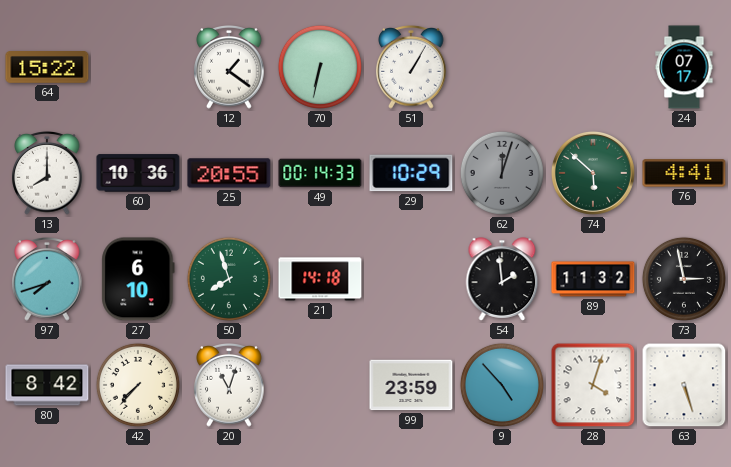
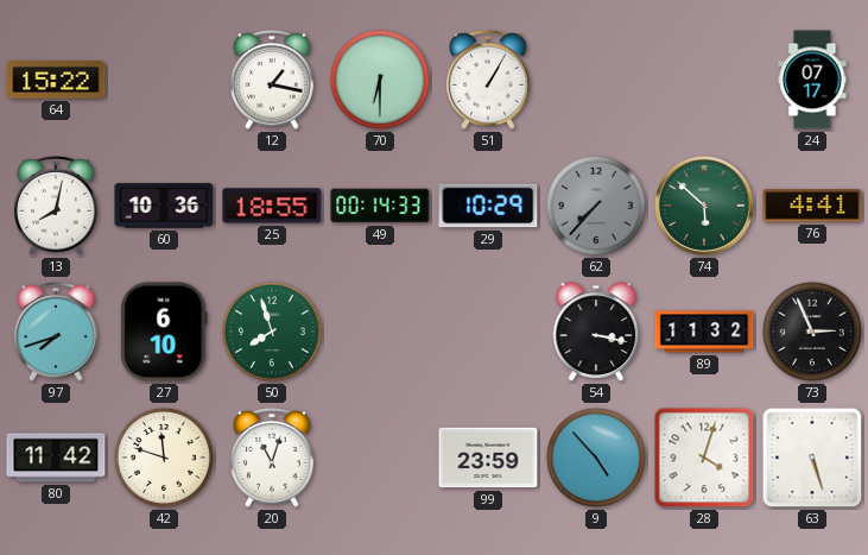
12: 1:21 -> 1:17 (272, 81)
70: 6:32 -> 6:30 (380, 80)
13: 8:00 -> 8:02 (56, 207)
25: 20:55 -> 18:55 (272, 206)
62: 12:03 -> 7:37 (596, 206)
21: 14:18 -> none (320, 279)
54: 1:59 -> 3:17 (596, 332)
73: 2:58 -> 2:56 (812, 332)
80: 8:42 -> 11:42 (56, 458)
42: 7:37 -> 11:48 (164, 458)
